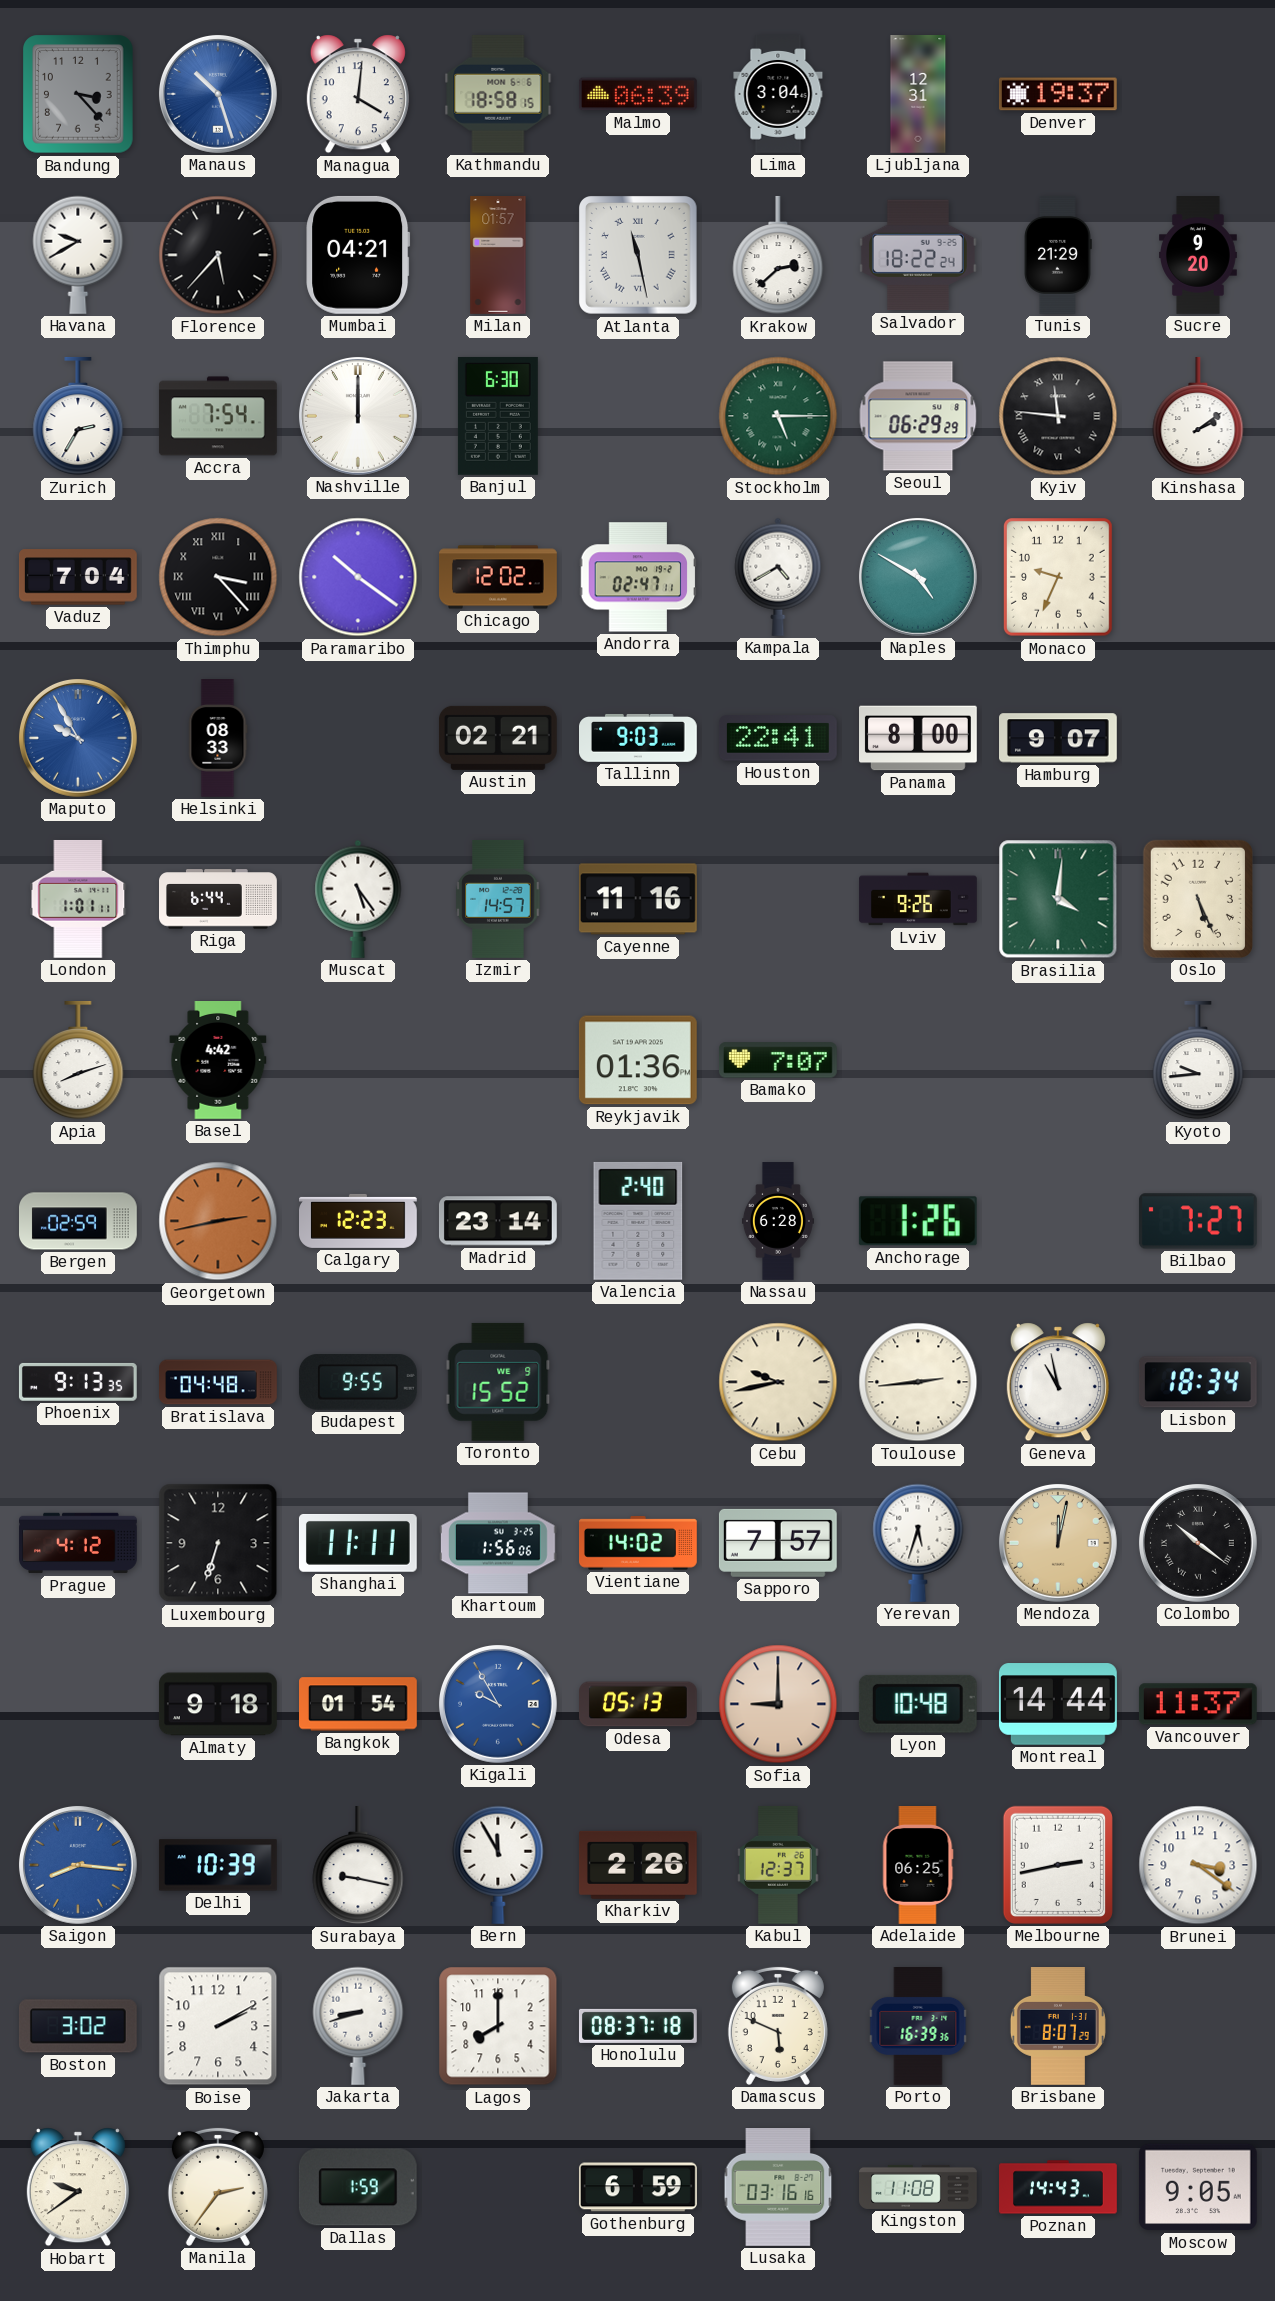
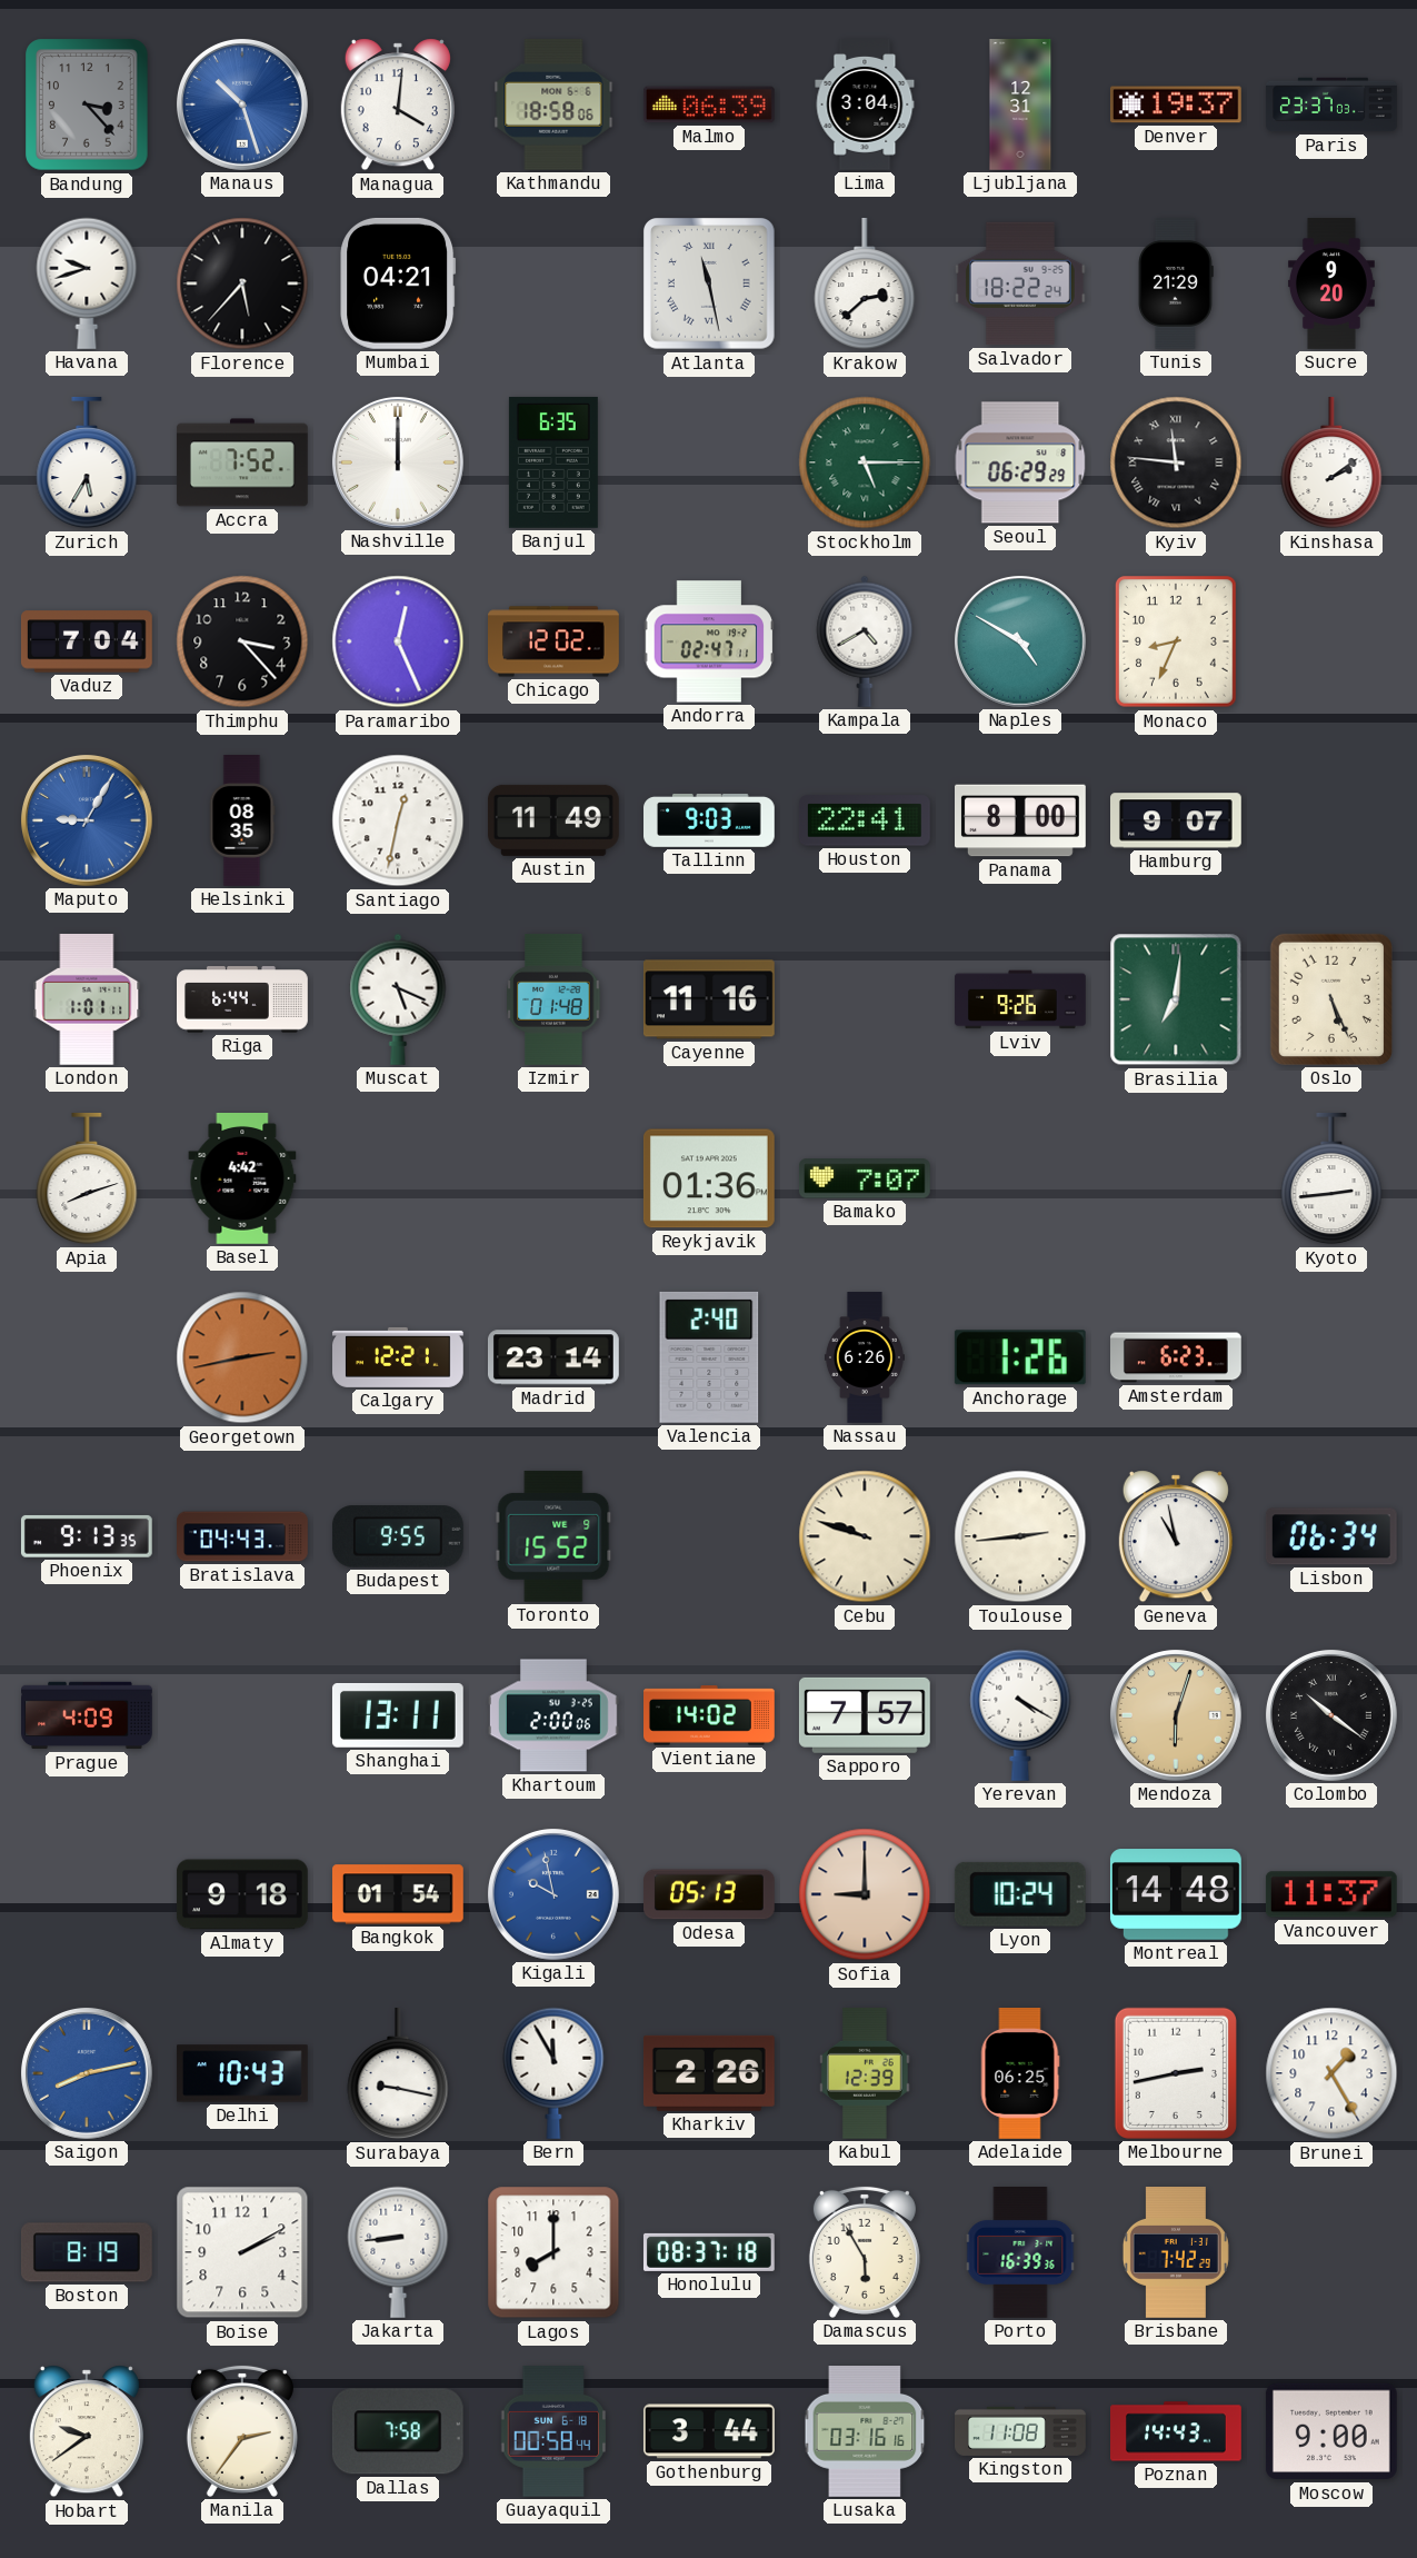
Kathmandu: 18:58:15 -> 18:58:06 (553, 104)
Paris: none -> 23:37 (1331, 104)
Havana: 9:40 -> 9:42 (87, 283)
Milan: 01:57 -> none (498, 256)
Zurich: 2:35 -> 5:35 (87, 462)
Accra: 7:54 -> 7:52 (242, 462)
Banjul: 6:30 -> 6:35 (553, 462)
Thimphu numerals: Roman -> Arabic (242, 641)
Paramaribo: 10:21 -> 12:26 (398, 641)
Monaco: 9:34 -> 8:34 (1176, 643)
Maputo: 9:55 -> 9:05 (87, 820)
Helsinki: 08:33 -> 08:35 (242, 822)
Santiago: none -> 12:32 (398, 820)
Austin: 02:21 -> 11:49 (553, 820)
Muscat: 5:24 -> 5:19 (398, 999)
Izmir: 14:57 -> 01:48 (553, 1001)
Brasilia: 4:01 -> 7:01 (1176, 999)
Kyoto: 9:44 -> 2:44 (1331, 1178)
Bergen: 02:59 -> none (79, 1221)
Calgary: 12:23 -> 12:21 (399, 1357)
Nassau: 6:28 -> 6:26 (865, 1357)
Amsterdam: none -> 6:23 (1177, 1357)
Bilbao: 7:27 -> none (1198, 1221)
Bratislava: 04:48 -> 04:43 (243, 1536)
Cebu: 9:43 -> 9:48 (865, 1536)
Lisbon: 18:34 -> 06:34 (1331, 1536)
Prague: 4:12 -> 4:09 (88, 1715)
Luxembourg: 6:33 -> none (218, 1543)
Shanghai: 11:11 -> 13:11 (398, 1715)
Khartoum: 1:56 -> 2:00 (555, 1715)
Yerevan: 5:33 -> 4:20 (1020, 1715)
Mendoza: 12:02 -> 6:03 (1176, 1715)
Kigali: 9:55 -> 9:58 (553, 1894)
Lyon: 10:48 -> 10:24 (1020, 1894)
Montreal: 14:44 -> 14:48 (1176, 1894)
Saigon: 8:16 -> 8:13 (87, 2073)
Delhi: 10:39 -> 10:43 (242, 2073)
Kabul: 12:37 -> 12:39 (866, 2073)
Brunei: 3:21 -> 1:25 (1331, 2073)
Boston: 3:02 -> 8:19 (87, 2252)
Jakarta: 8:42 -> 8:44 (398, 2252)
Damascus: 5:49 -> 5:55 (865, 2252)
Brisbane: 8:07 -> 7:42 (1176, 2253)
Dallas: 1:59 -> 7:58 (398, 2431)
Guayaquil: none -> 00:58 (552, 2431)
Gothenburg: 6:59 -> 3:44 (709, 2431)
Moscow: 9:05 -> 9:00 (1331, 2431)
